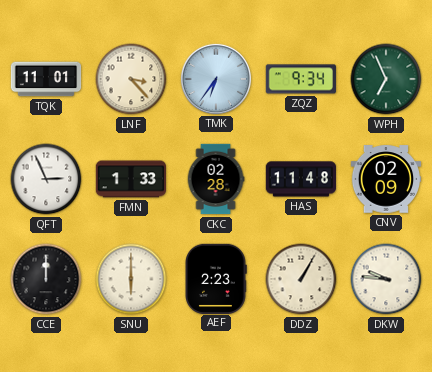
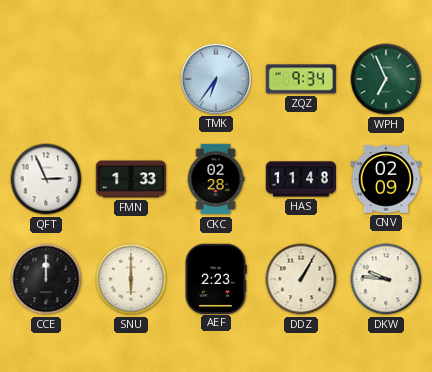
TQK: 11:01 -> none (46, 79)
LNF: 3:23 -> none (131, 79)
